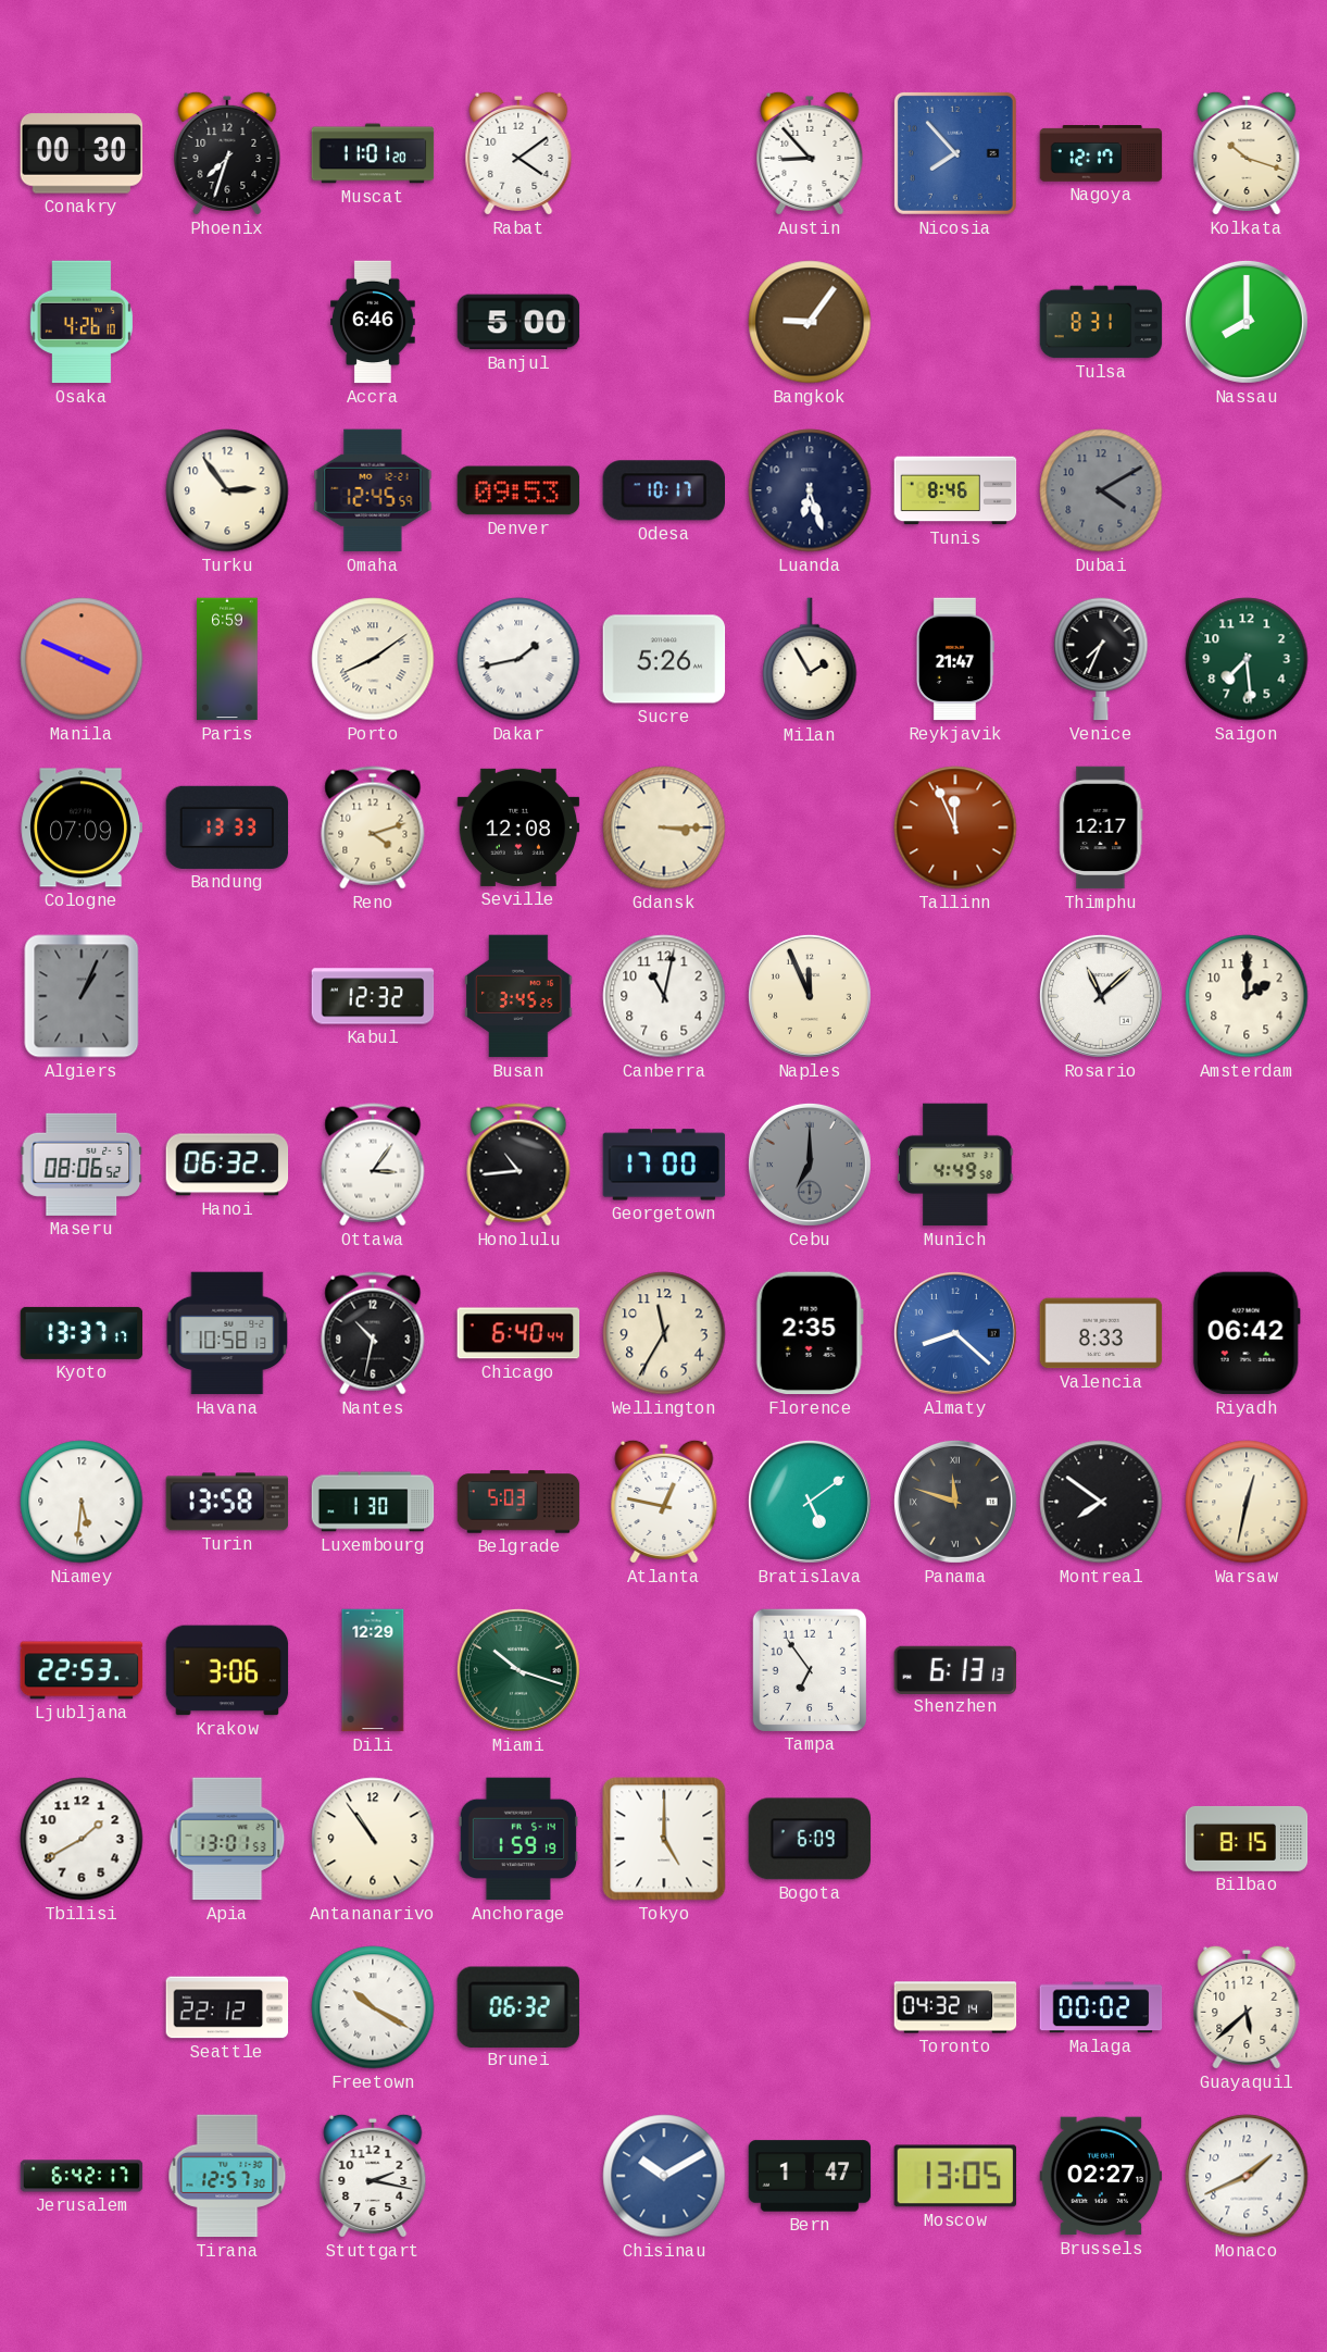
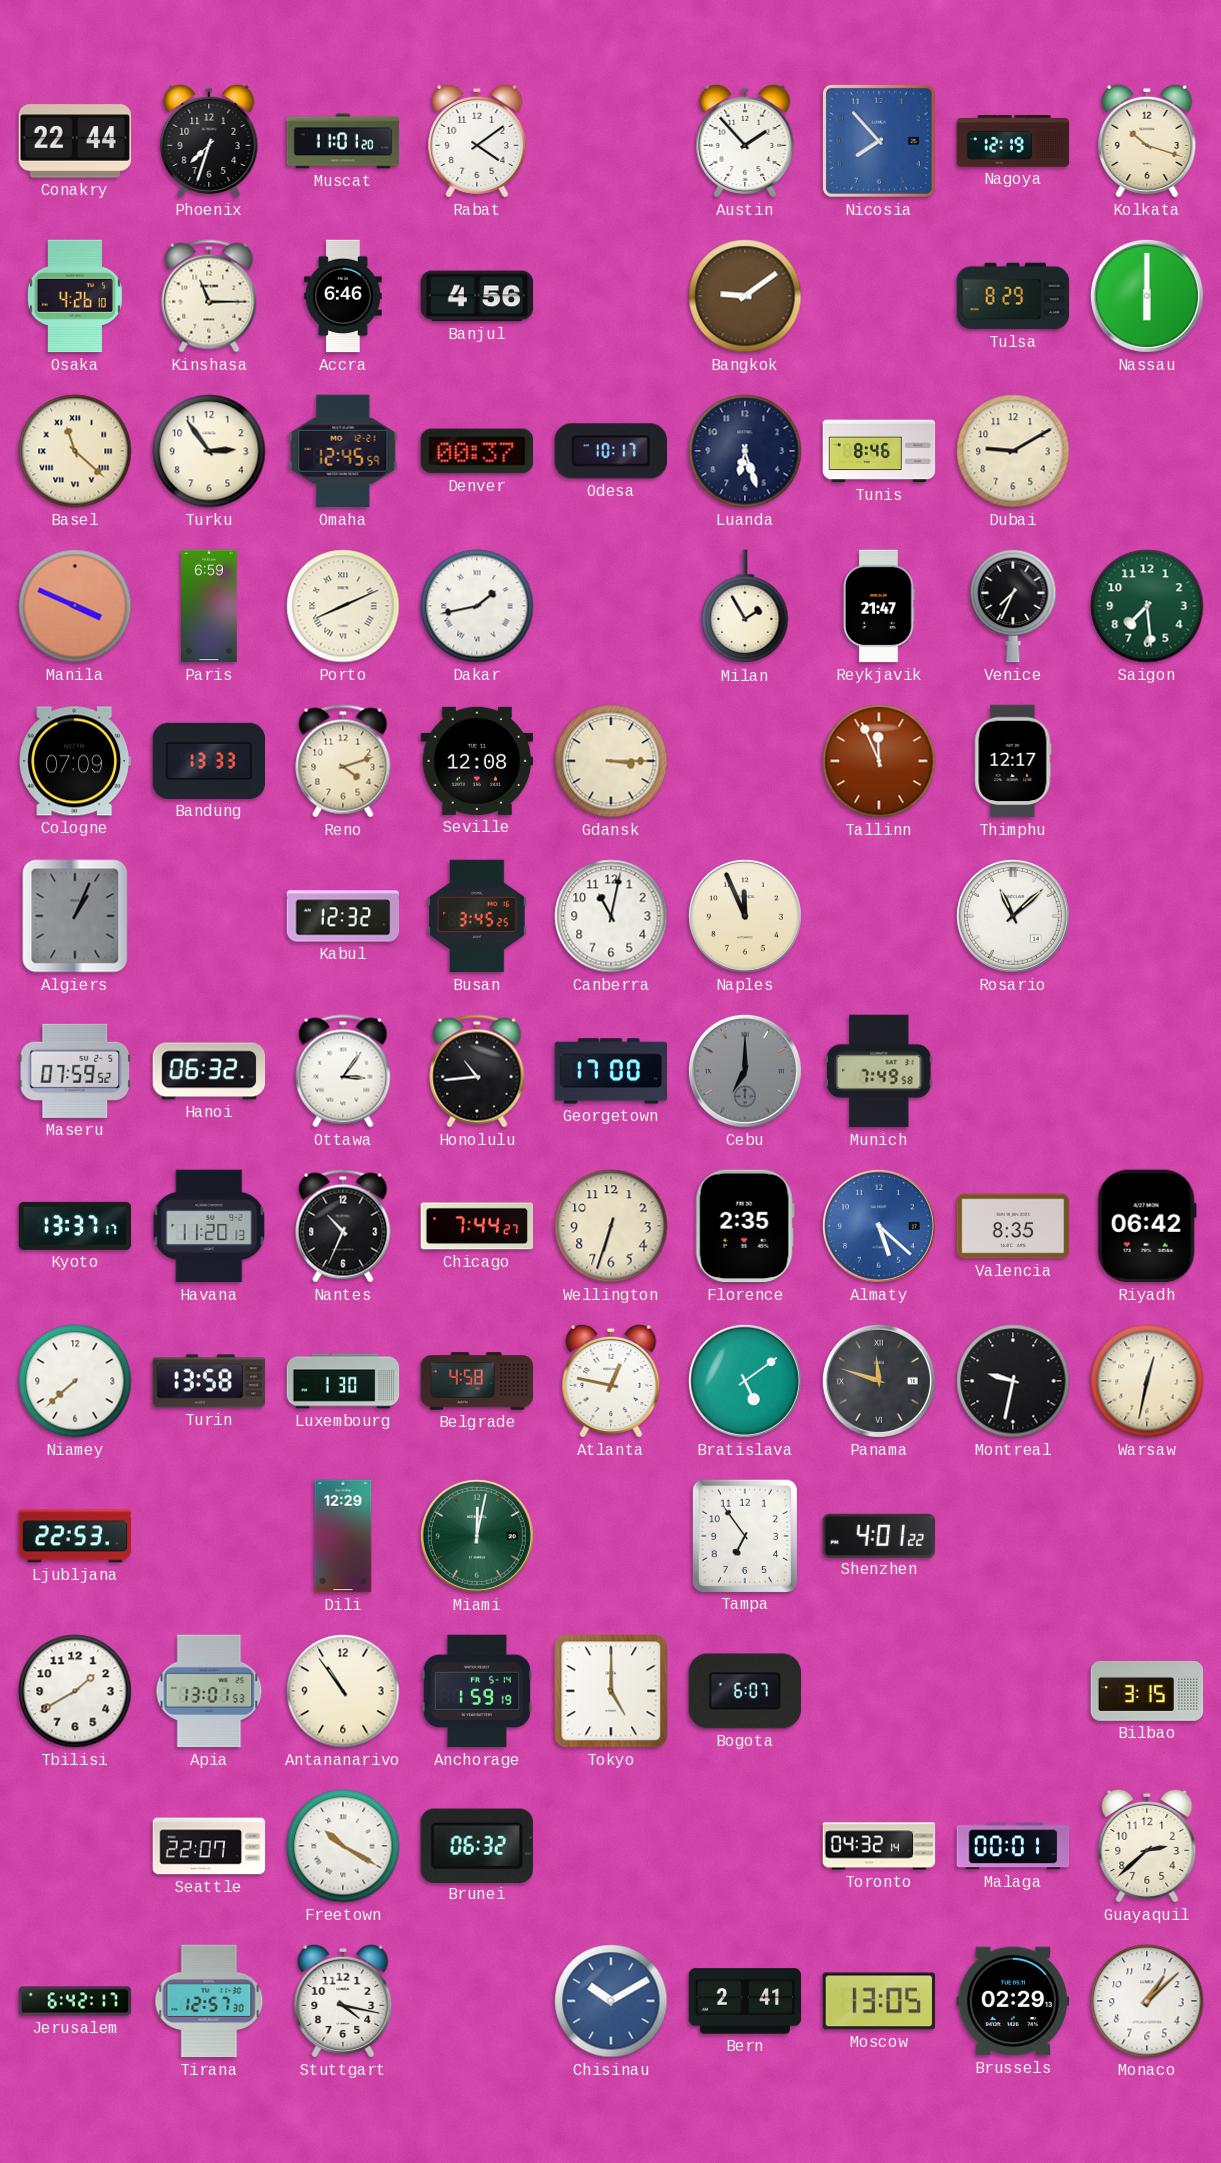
Conakry: 00:30 -> 22:44 (75, 141)
Austin: 8:53 -> 1:53 (745, 141)
Nagoya: 12:17 -> 12:19 (1013, 142)
Kinshasa: none -> 11:15 (209, 296)
Banjul: 5:00 -> 4:56 (477, 296)
Bangkok: 9:06 -> 9:09 (745, 296)
Tulsa: 8:31 -> 8:29 (1013, 296)
Nassau: 8:00 -> 6:00 (1147, 296)
Basel: none -> 11:22 (75, 451)
Denver: 09:53 -> 00:37 (477, 451)
Dubai: 4:10 -> 9:10 (1013, 451)
Dubai dial: grey -> cream (1013, 451)
Porto: 8:09 -> 8:11 (343, 606)
Sucre: 5:26 -> none (664, 659)
Amsterdam: 2:00 -> none (1247, 996)
Maseru: 08:06 -> 07:59 (75, 1071)
Munich: 4:49 -> 7:49 (880, 1071)
Havana: 10:58 -> 11:20 (209, 1226)
Nantes: 10:32 -> 10:34 (343, 1226)
Chicago: 6:40 -> 7:44 (477, 1226)
Wellington: 11:35 -> 6:33 (611, 1226)
Almaty: 8:22 -> 5:22 (879, 1226)
Valencia: 8:33 -> 8:35 (1013, 1226)
Niamey: 5:31 -> 7:38 (75, 1381)
Belgrade: 5:03 -> 4:58 (477, 1381)
Montreal: 7:51 -> 9:32 (1013, 1381)
Krakow: 3:06 -> none (227, 1670)
Miami: 10:18 -> 12:02 (477, 1536)
Shenzhen: 6:13 -> 4:01 (879, 1535)
Bogota: 6:09 -> 6:07 (745, 1691)
Bilbao: 8:15 -> 3:15 (1147, 1691)
Seattle: 22:12 -> 22:07 (209, 1846)
Malaga: 00:02 -> 00:01 (1013, 1846)
Guayaquil: 5:38 -> 2:38 (1147, 1846)
Stuttgart: 2:17 -> 4:17 (343, 2001)
Bern: 1:47 -> 2:41 (745, 2001)
Brussels: 02:27 -> 02:29 (1013, 2001)
Monaco: 1:41 -> 1:08 (1147, 2001)
